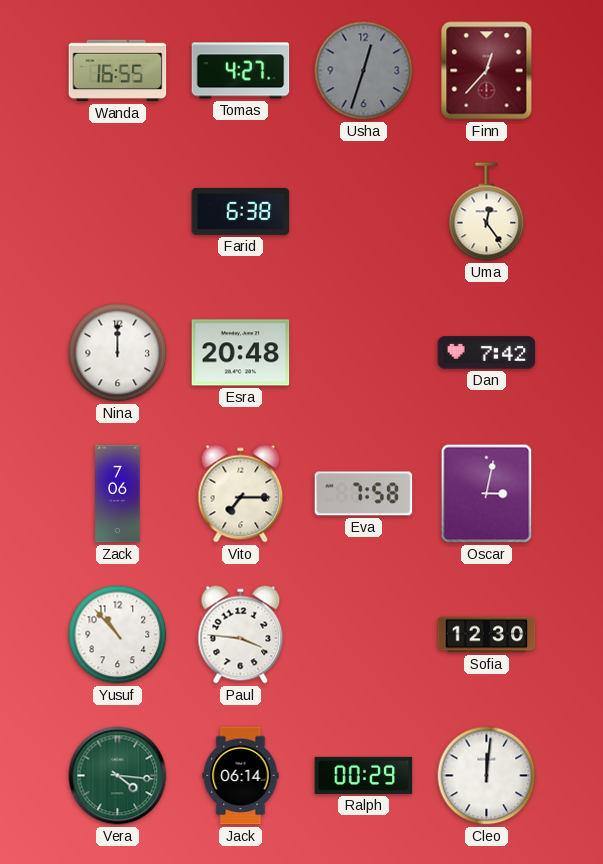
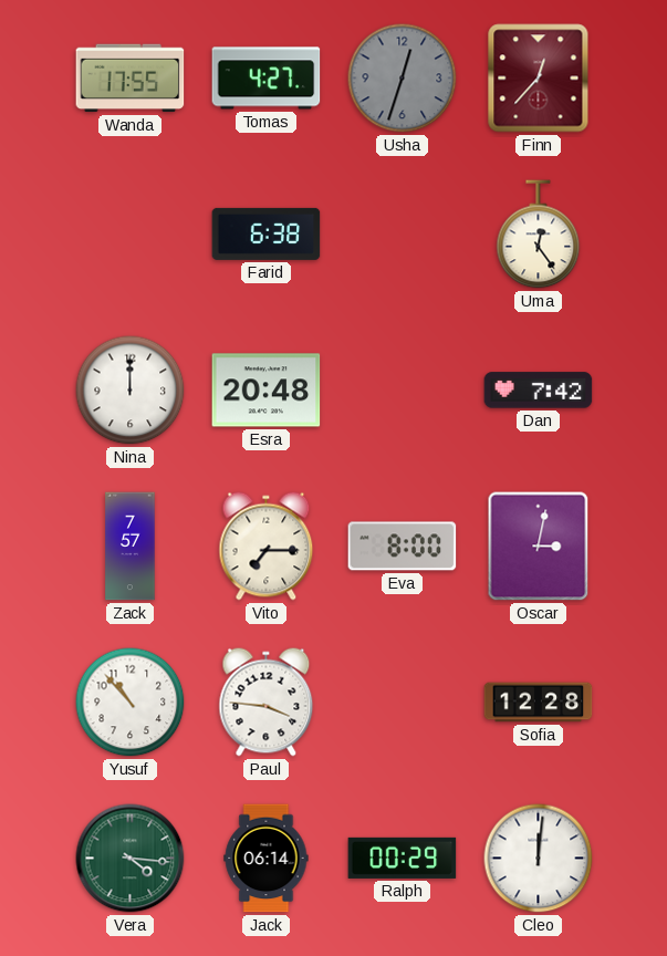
Wanda: 16:55 -> 17:55 (131, 79)
Zack: 7:06 -> 7:57 (131, 547)
Eva: 7:58 -> 8:00 (403, 547)
Sofia: 12:30 -> 12:28 (539, 703)
